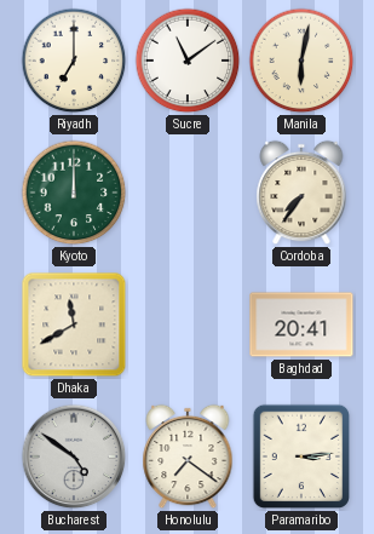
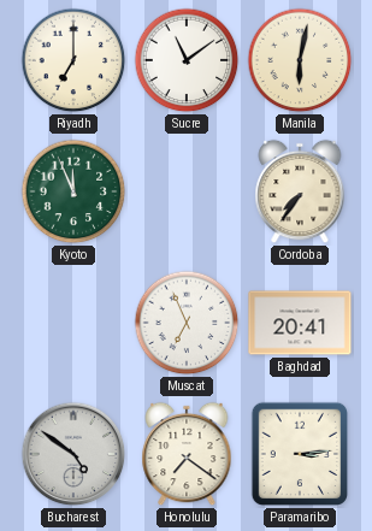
Kyoto: 12:00 -> 11:56 (73, 191)
Dhaka: 11:40 -> none (74, 325)
Muscat: none -> 6:56 (187, 323)
